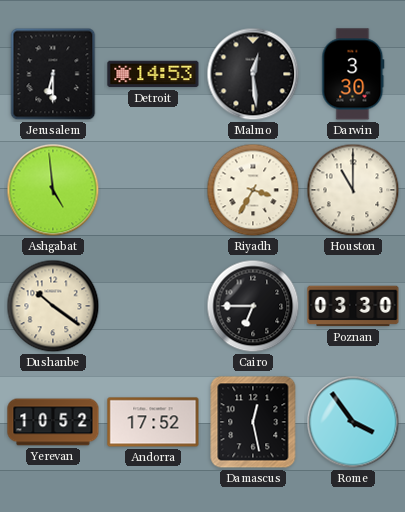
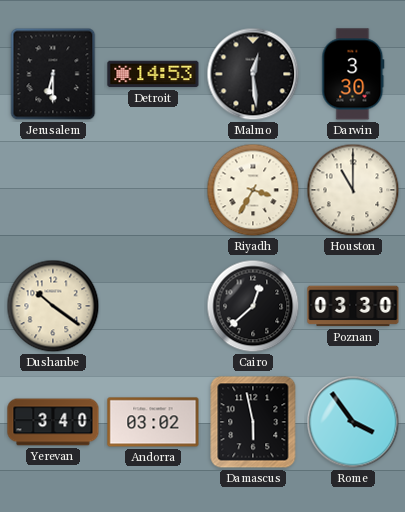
Ashgabat: 4:59 -> none (53, 190)
Cairo: 6:45 -> 12:38 (253, 306)
Yerevan: 10:52 -> 3:40 (53, 422)
Andorra: 17:52 -> 03:02 (153, 422)
Damascus: 12:28 -> 5:58 (253, 422)
